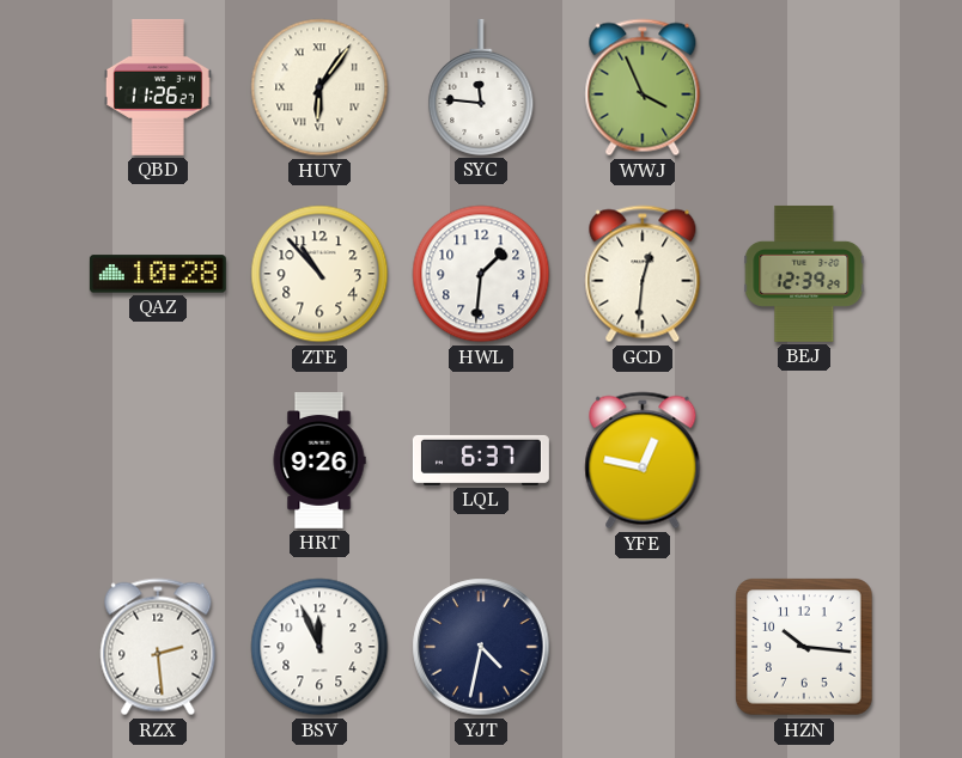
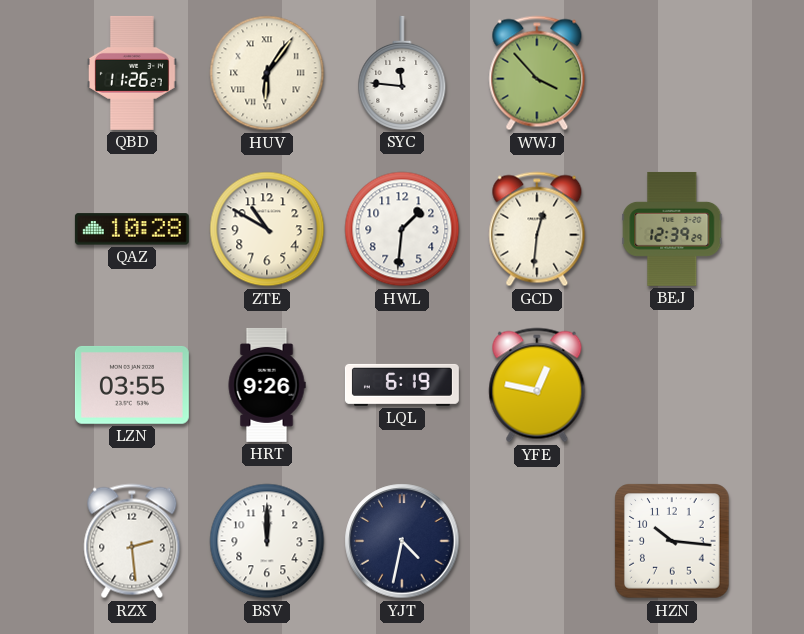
WWJ: 3:56 -> 3:53 (537, 73)
ZTE: 10:53 -> 10:50 (267, 229)
LZN: none -> 03:55 (132, 385)
LQL: 6:37 -> 6:19 (402, 385)
BSV: 11:56 -> 12:00 (267, 541)
